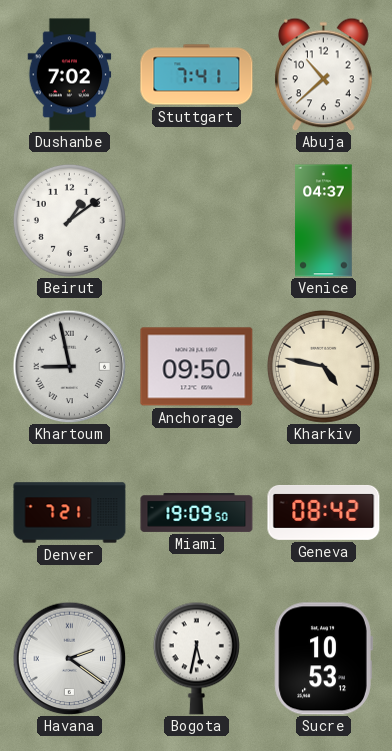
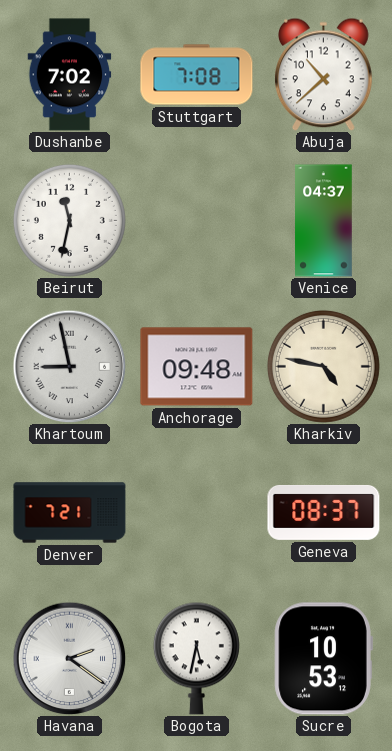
Stuttgart: 7:41 -> 7:08 (197, 75)
Beirut: 1:09 -> 11:32 (69, 220)
Anchorage: 09:50 -> 09:48 (197, 367)
Miami: 19:09 -> none (197, 512)
Geneva: 08:42 -> 08:37 (324, 512)
